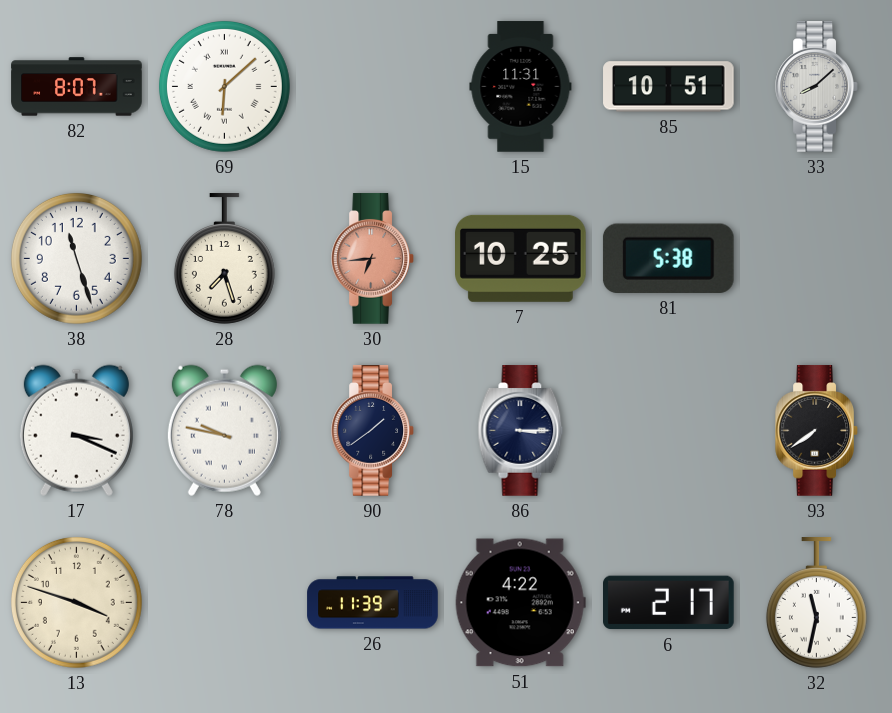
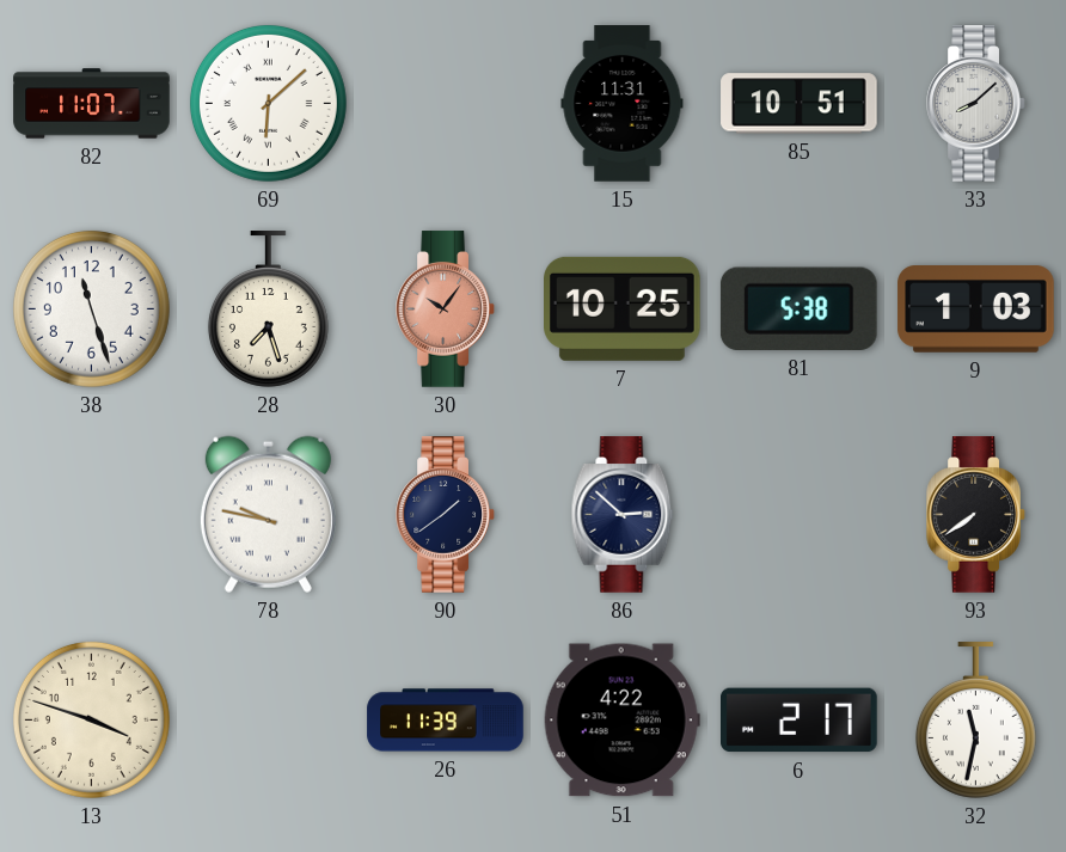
82: 8:07 -> 11:07 (92, 104)
30: 6:44 -> 10:06 (446, 309)
9: none -> 1:03 (976, 309)
17: 3:19 -> none (76, 430)
86: 3:15 -> 2:52 (623, 515)
